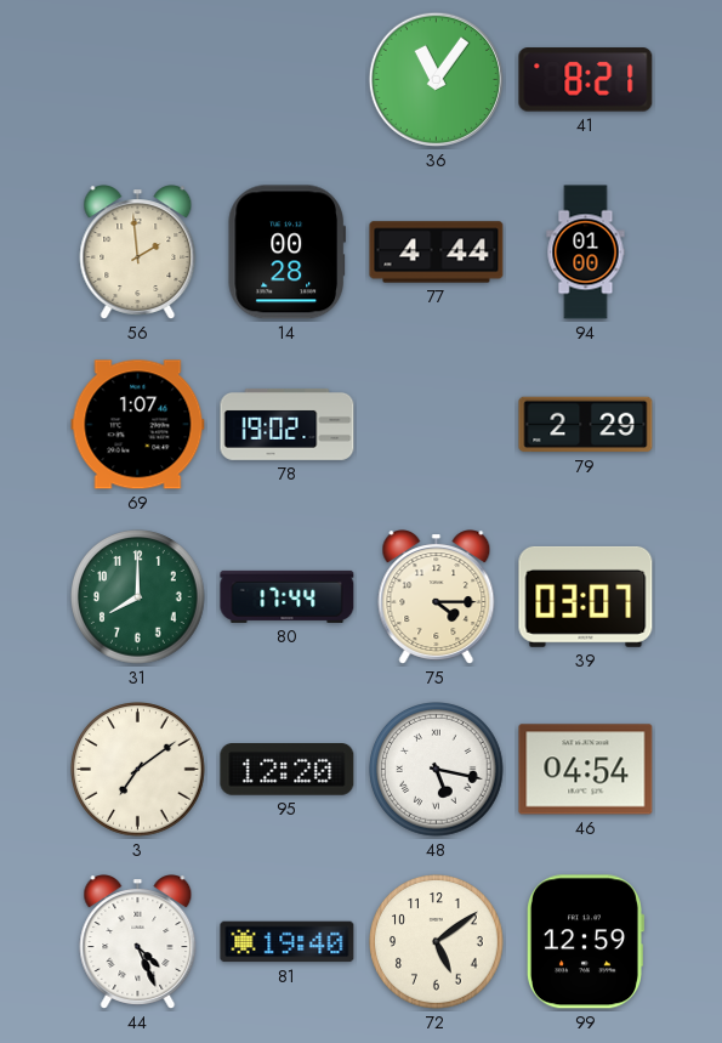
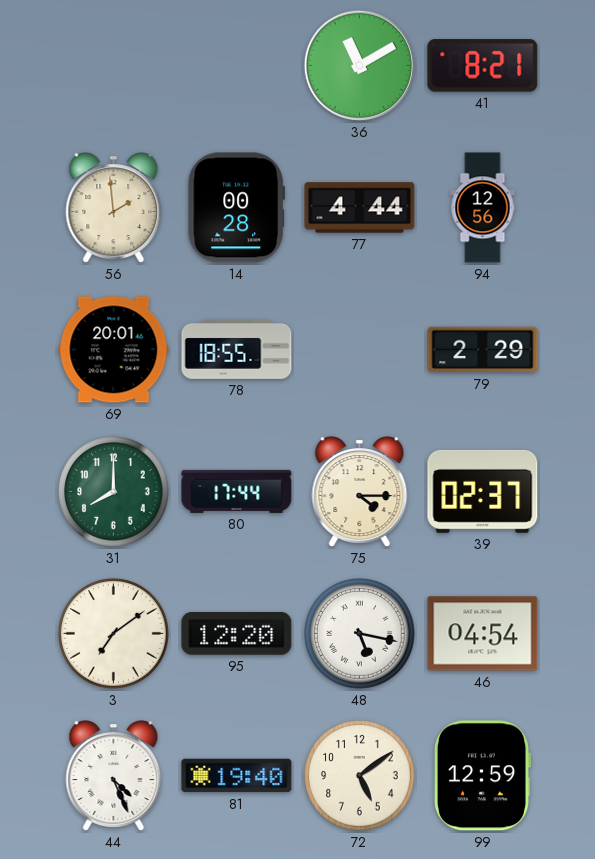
36: 11:06 -> 11:10 (359, 65)
94: 01:00 -> 12:56 (483, 208)
69: 1:07 -> 20:01 (114, 350)
78: 19:02 -> 18:55 (237, 349)
39: 03:07 -> 02:37 (483, 491)
